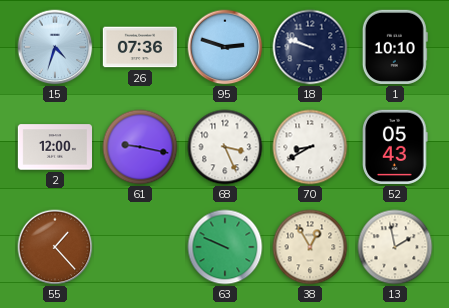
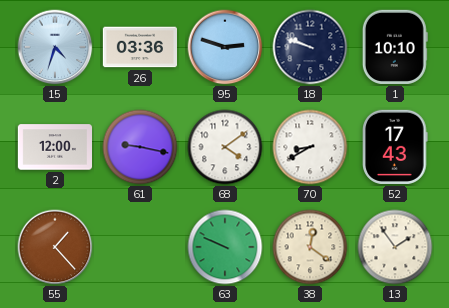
26: 07:36 -> 03:36 (139, 47)
68: 3:26 -> 4:09 (225, 147)
52: 05:43 -> 17:43 (395, 147)
38: 12:55 -> 12:21 (310, 247)
13: 1:58 -> 1:54 (395, 247)
